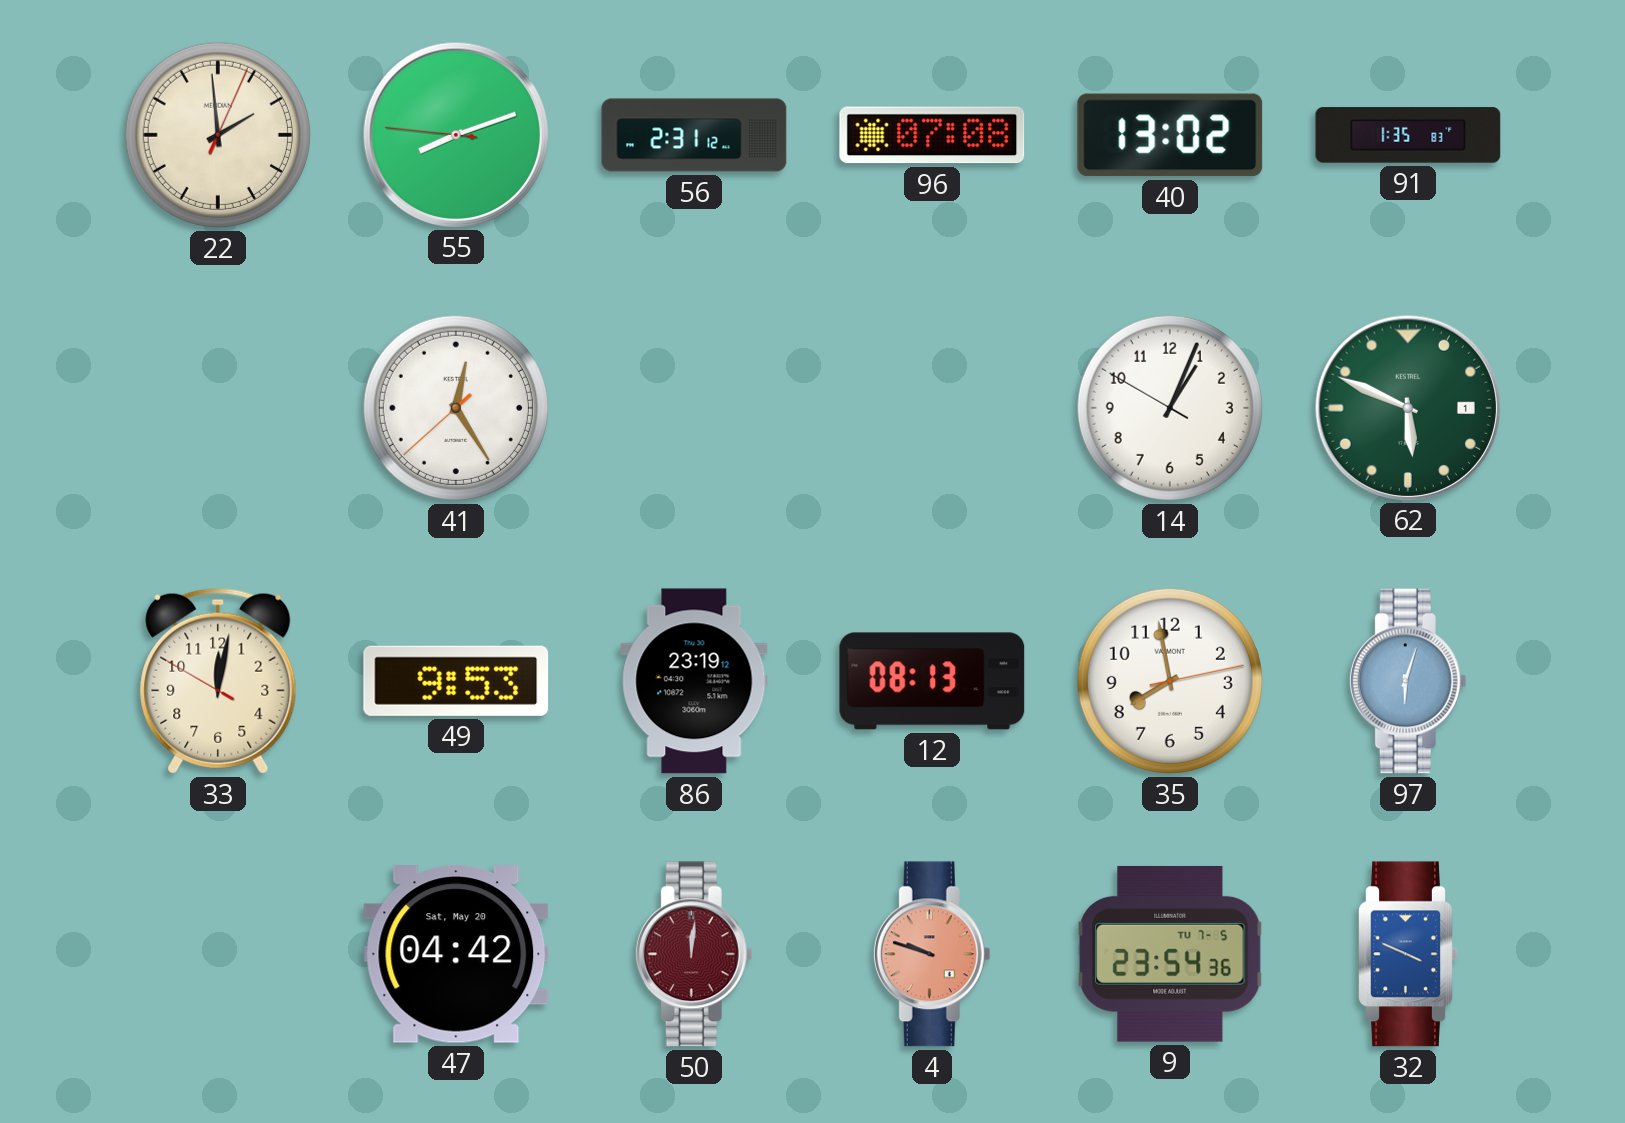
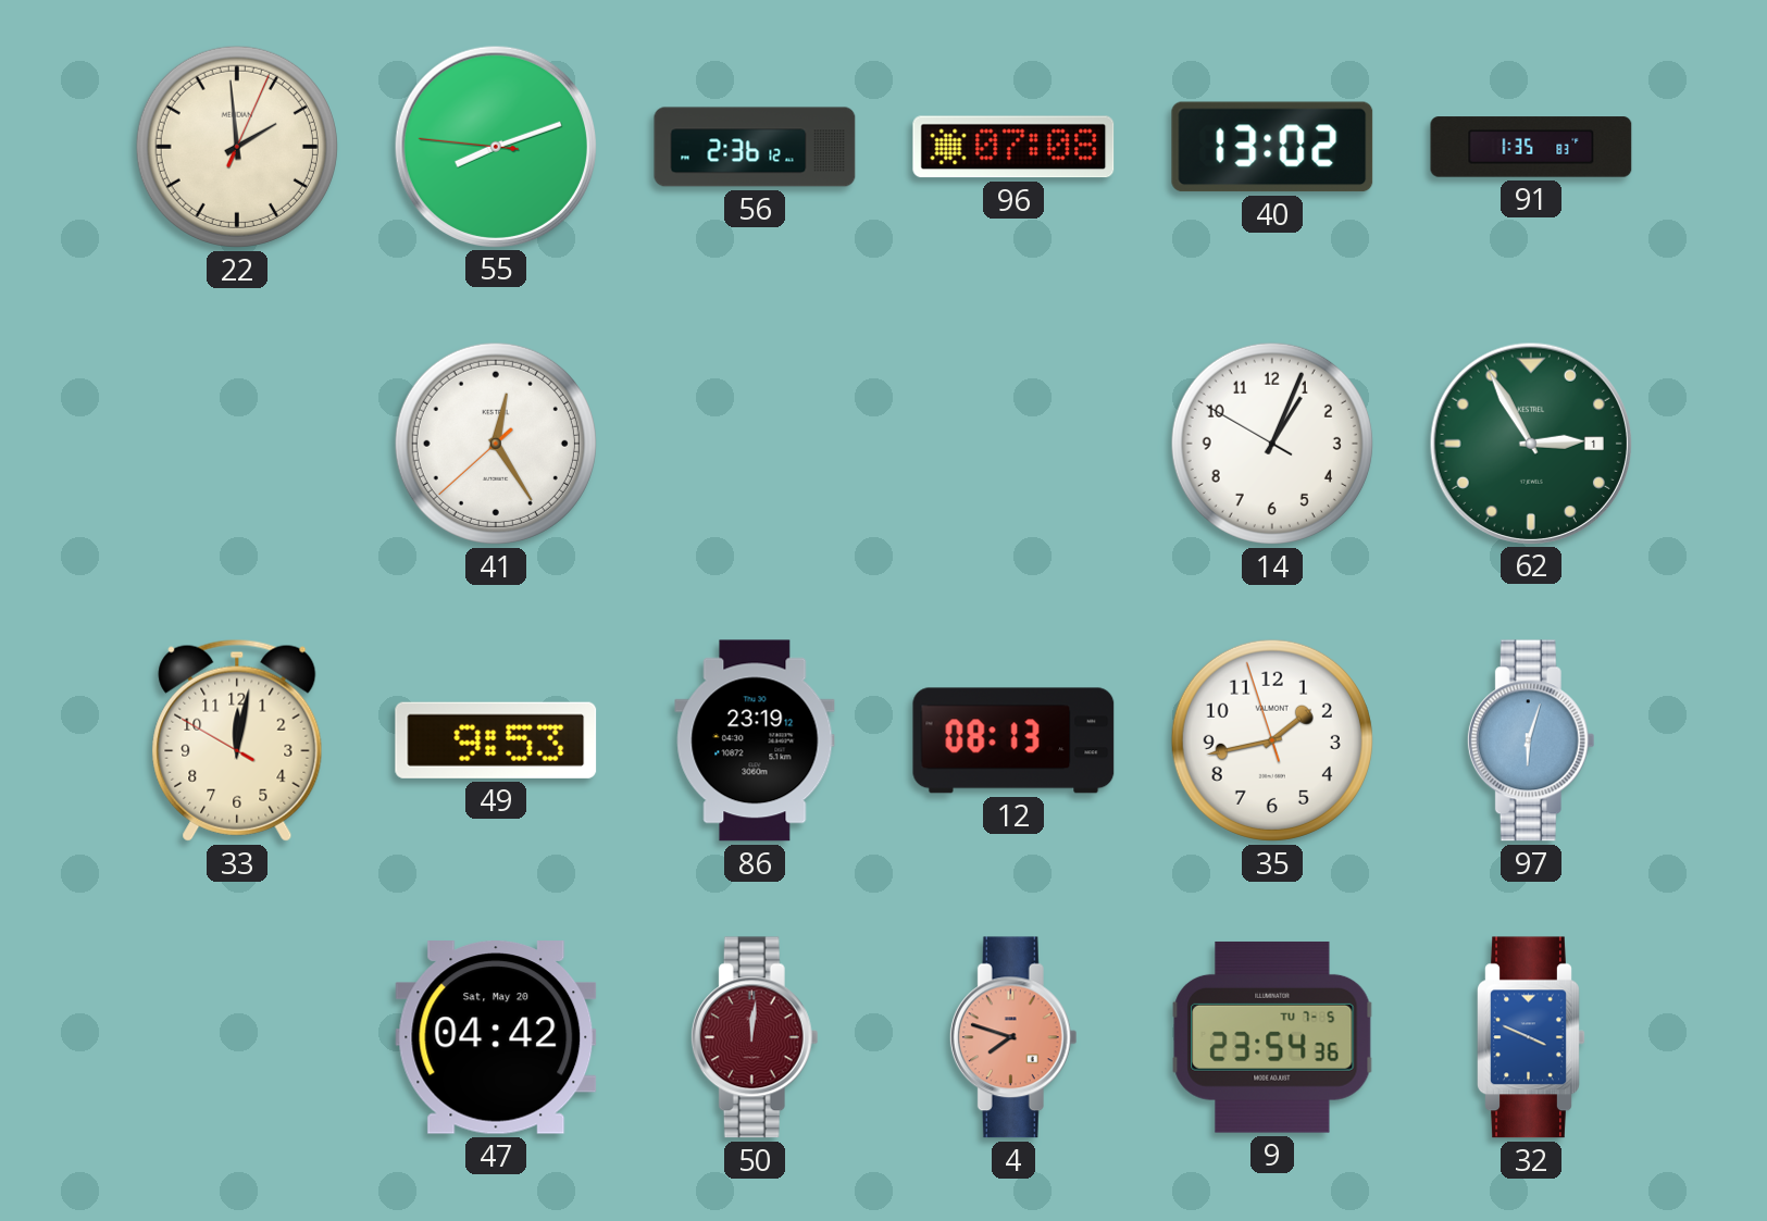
56: 2:31 -> 2:36 (755, 147)
62: 5:49 -> 2:55 (1530, 443)
35: 7:58 -> 1:42 (1272, 740)
4: 9:48 -> 7:48 (1013, 1037)
